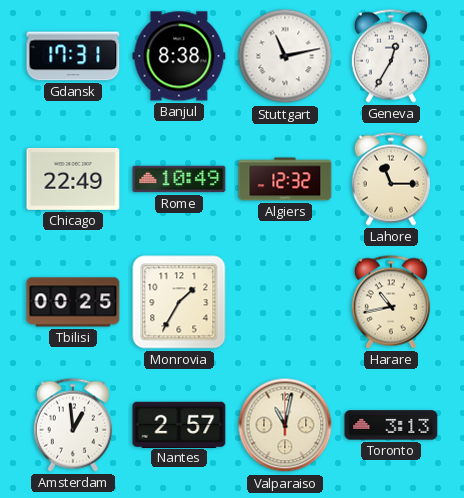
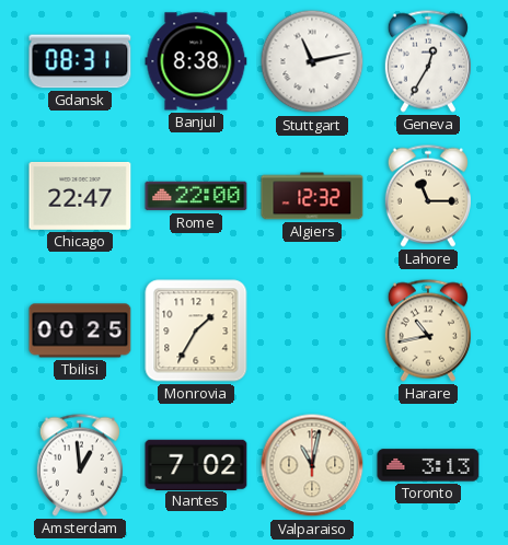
Gdansk: 17:31 -> 08:31 (80, 61)
Chicago: 22:49 -> 22:47 (80, 196)
Rome: 10:49 -> 22:00 (196, 196)
Nantes: 2:57 -> 7:02 (196, 464)
